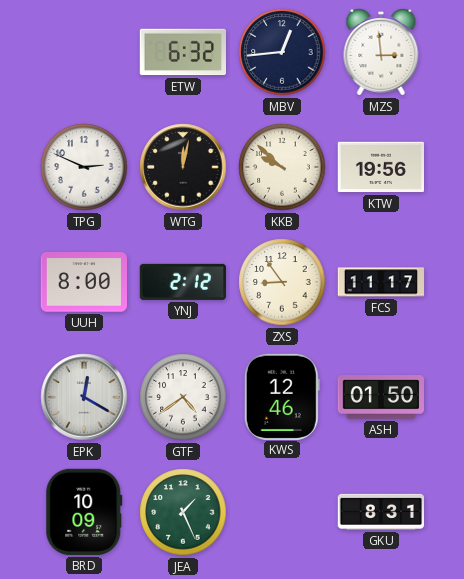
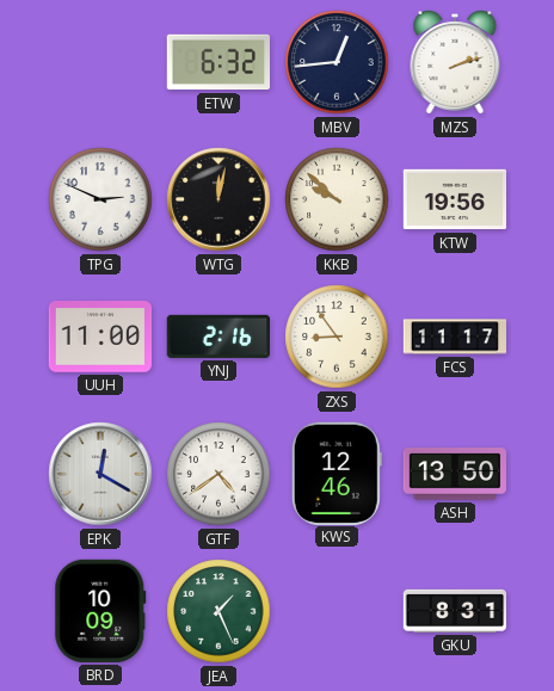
MZS: 2:59 -> 2:12 (455, 63)
UUH: 8:00 -> 11:00 (99, 337)
YNJ: 2:12 -> 2:16 (218, 337)
ASH: 01:50 -> 13:50 (454, 474)
